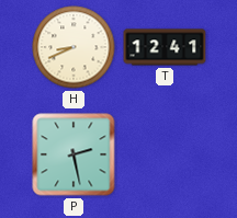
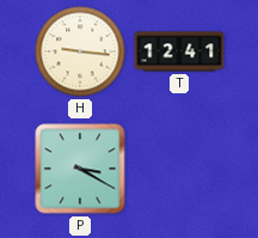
H: 8:41 -> 9:16 (80, 51)
P: 2:28 -> 3:20 (80, 169)
